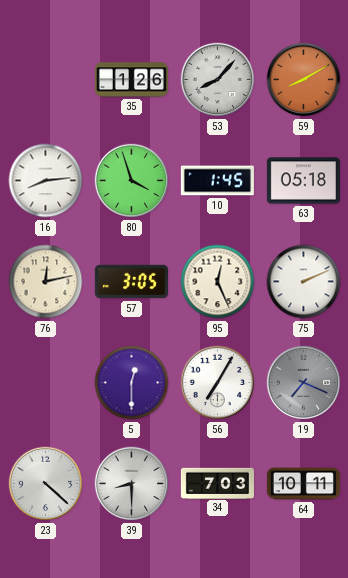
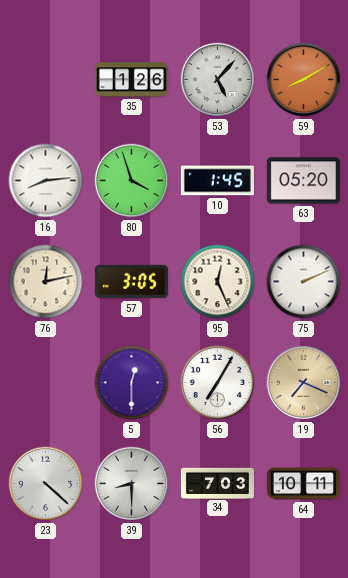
53: 8:07 -> 5:07 (218, 80)
63: 05:18 -> 05:20 (303, 181)
19 dial: grey -> champagne (304, 383)
